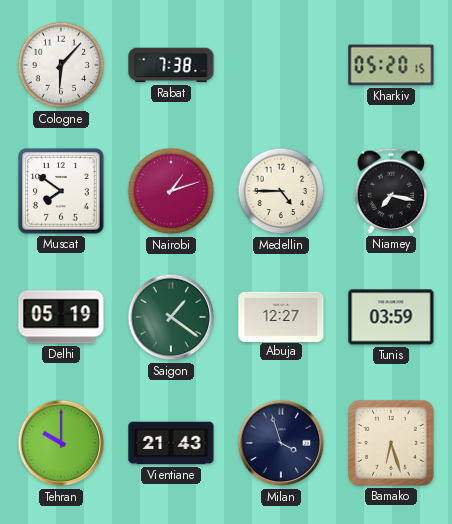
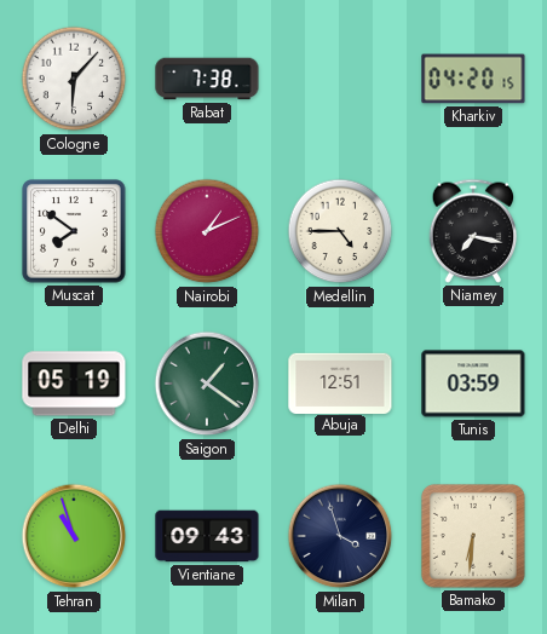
Kharkiv: 05:20 -> 04:20 (473, 79)
Nairobi: 1:12 -> 1:11 (207, 231)
Abuja: 12:27 -> 12:51 (340, 382)
Tehran: 10:00 -> 10:57 (74, 536)
Vientiane: 21:43 -> 09:43 (207, 536)
Bamako: 6:27 -> 6:31 (473, 536)
